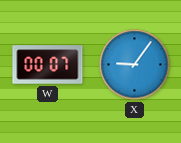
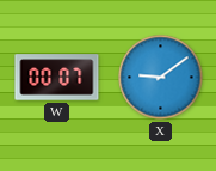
X: 9:06 -> 9:09 (161, 78)
